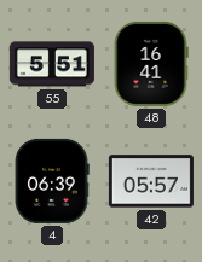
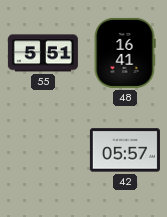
4: 06:39 -> none (52, 181)
